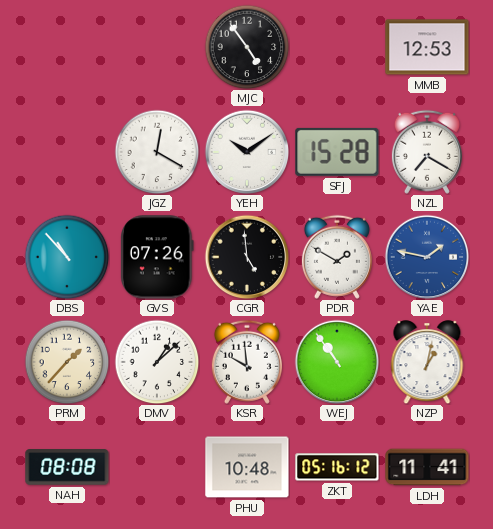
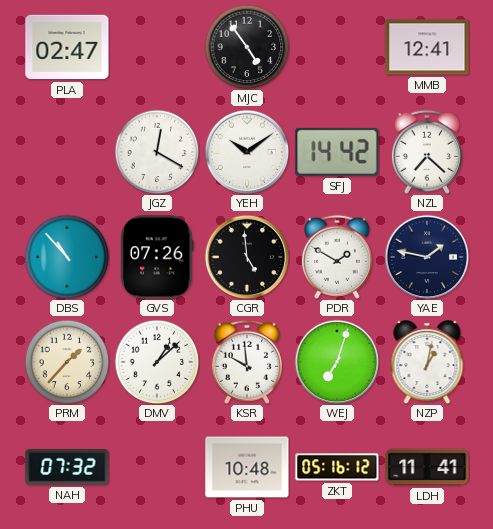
PLA: none -> 02:47 (67, 47)
MMB: 12:53 -> 12:41 (427, 47)
SFJ: 15:28 -> 14:42 (337, 152)
NZL: 7:20 -> 7:22 (427, 152)
YAE dial: blue -> navy (427, 257)
WEJ: 10:54 -> 7:03 (337, 362)
NAH: 08:08 -> 07:32 (67, 467)
